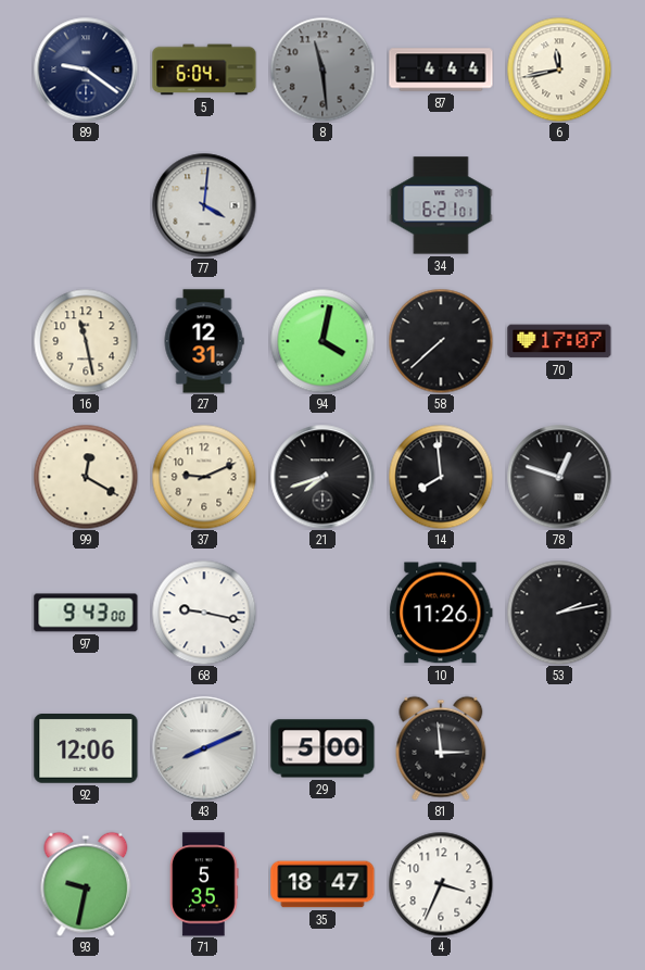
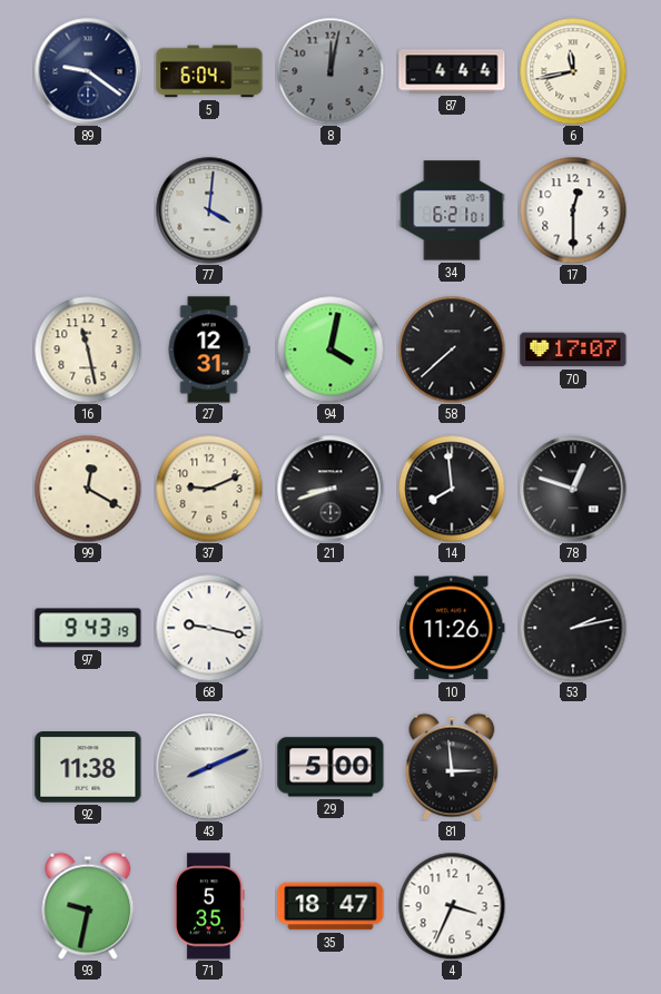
8: 11:29 -> 12:02 (331, 71)
17: none -> 12:30 (573, 210)
21: 7:42 -> 8:42 (331, 489)
97: 9:43:00 -> 9:43:19 (88, 628)
92: 12:06 -> 11:38 (88, 768)
